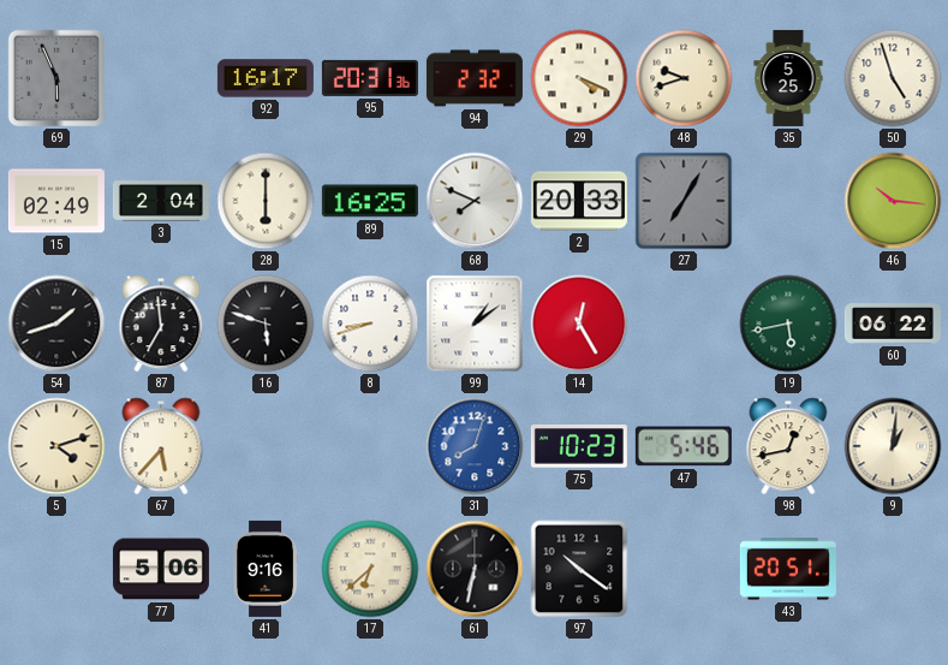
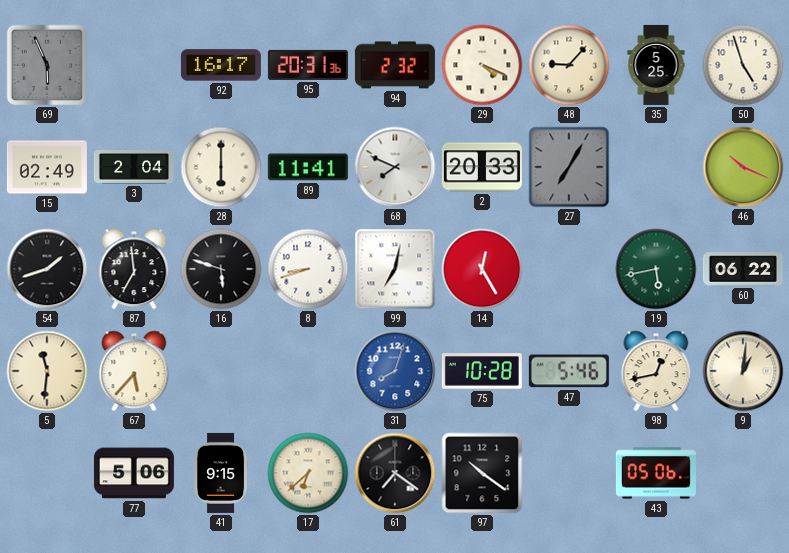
48: 9:42 -> 9:07 (569, 65)
89: 16:25 -> 11:41 (308, 167)
46: 10:16 -> 10:19 (743, 167)
99: 1:09 -> 7:02 (395, 269)
5: 4:12 -> 11:31 (47, 371)
75: 10:23 -> 10:28 (482, 371)
41: 9:16 -> 9:15 (221, 473)
61: 6:32 -> 7:21 (395, 473)
43: 20:51 -> 05:06 (656, 473)
